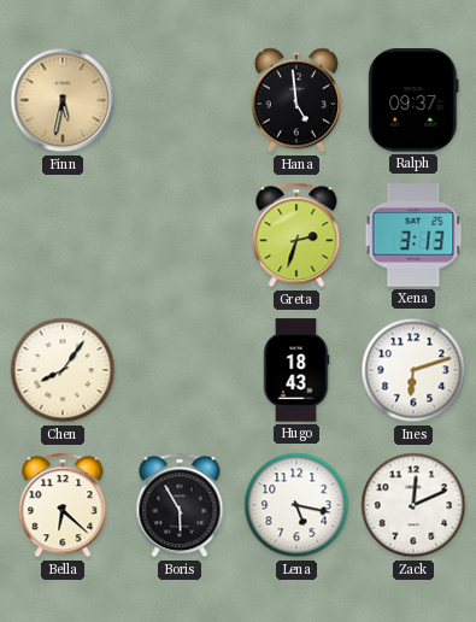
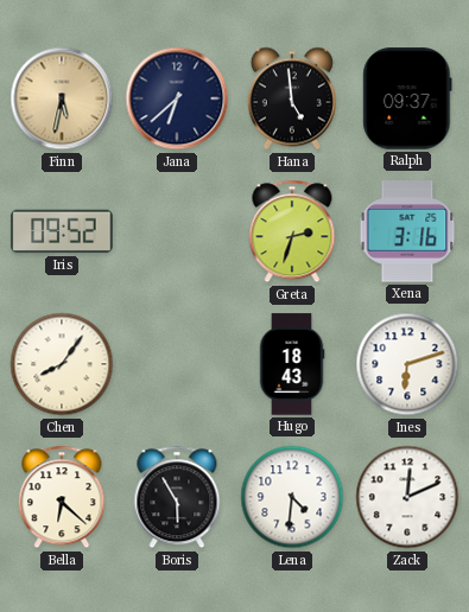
Jana: none -> 6:38 (177, 98)
Iris: none -> 09:52 (62, 231)
Xena: 3:13 -> 3:16 (407, 231)
Lena: 5:17 -> 4:31 (292, 497)
